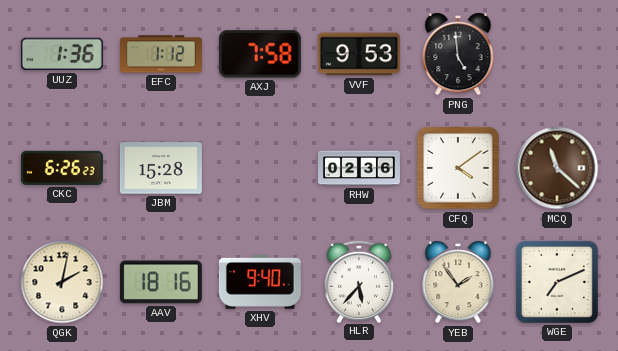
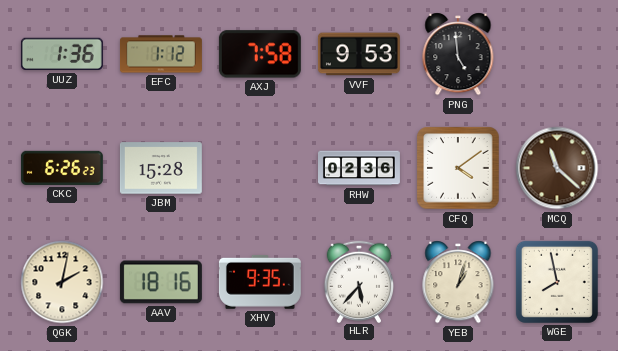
XHV: 9:40 -> 9:35 (260, 282)
YEB: 1:54 -> 1:03 (458, 282)
WGE: 7:11 -> 7:58 (557, 282)
